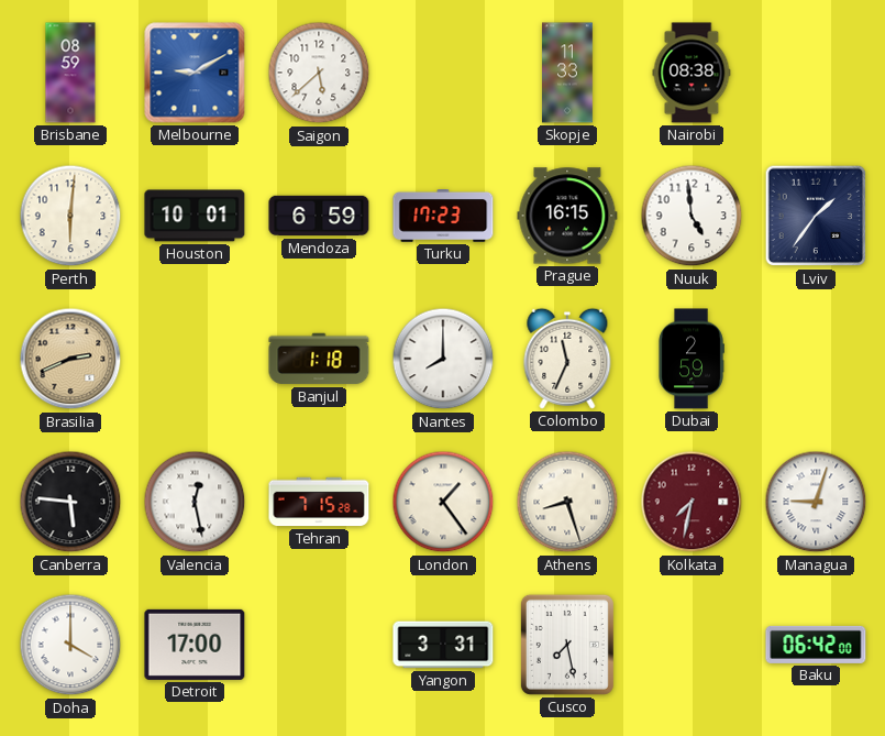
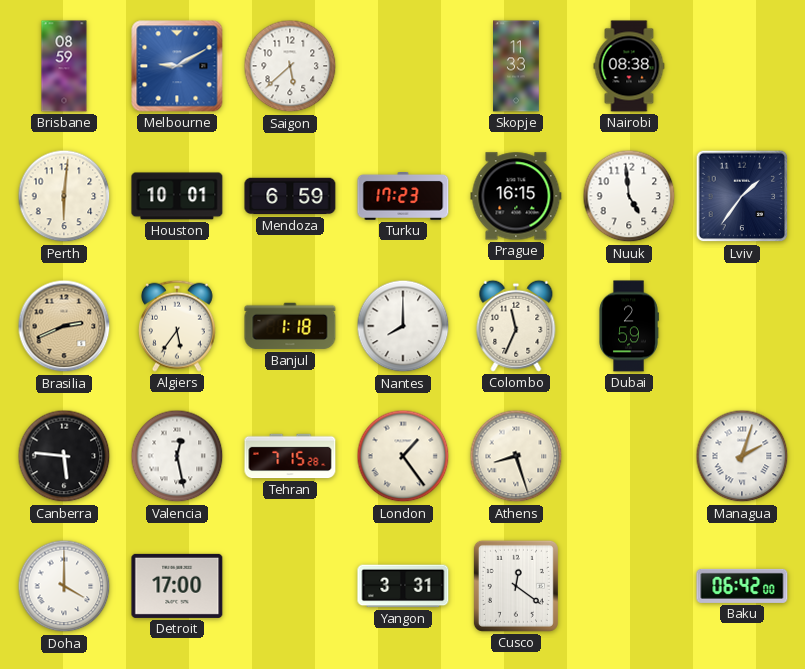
Algiers: none -> 5:36 (177, 326)
Kolkata: 7:32 -> none (692, 502)
Managua: 9:03 -> 2:03 (742, 456)
Cusco: 7:28 -> 12:21 (516, 586)
